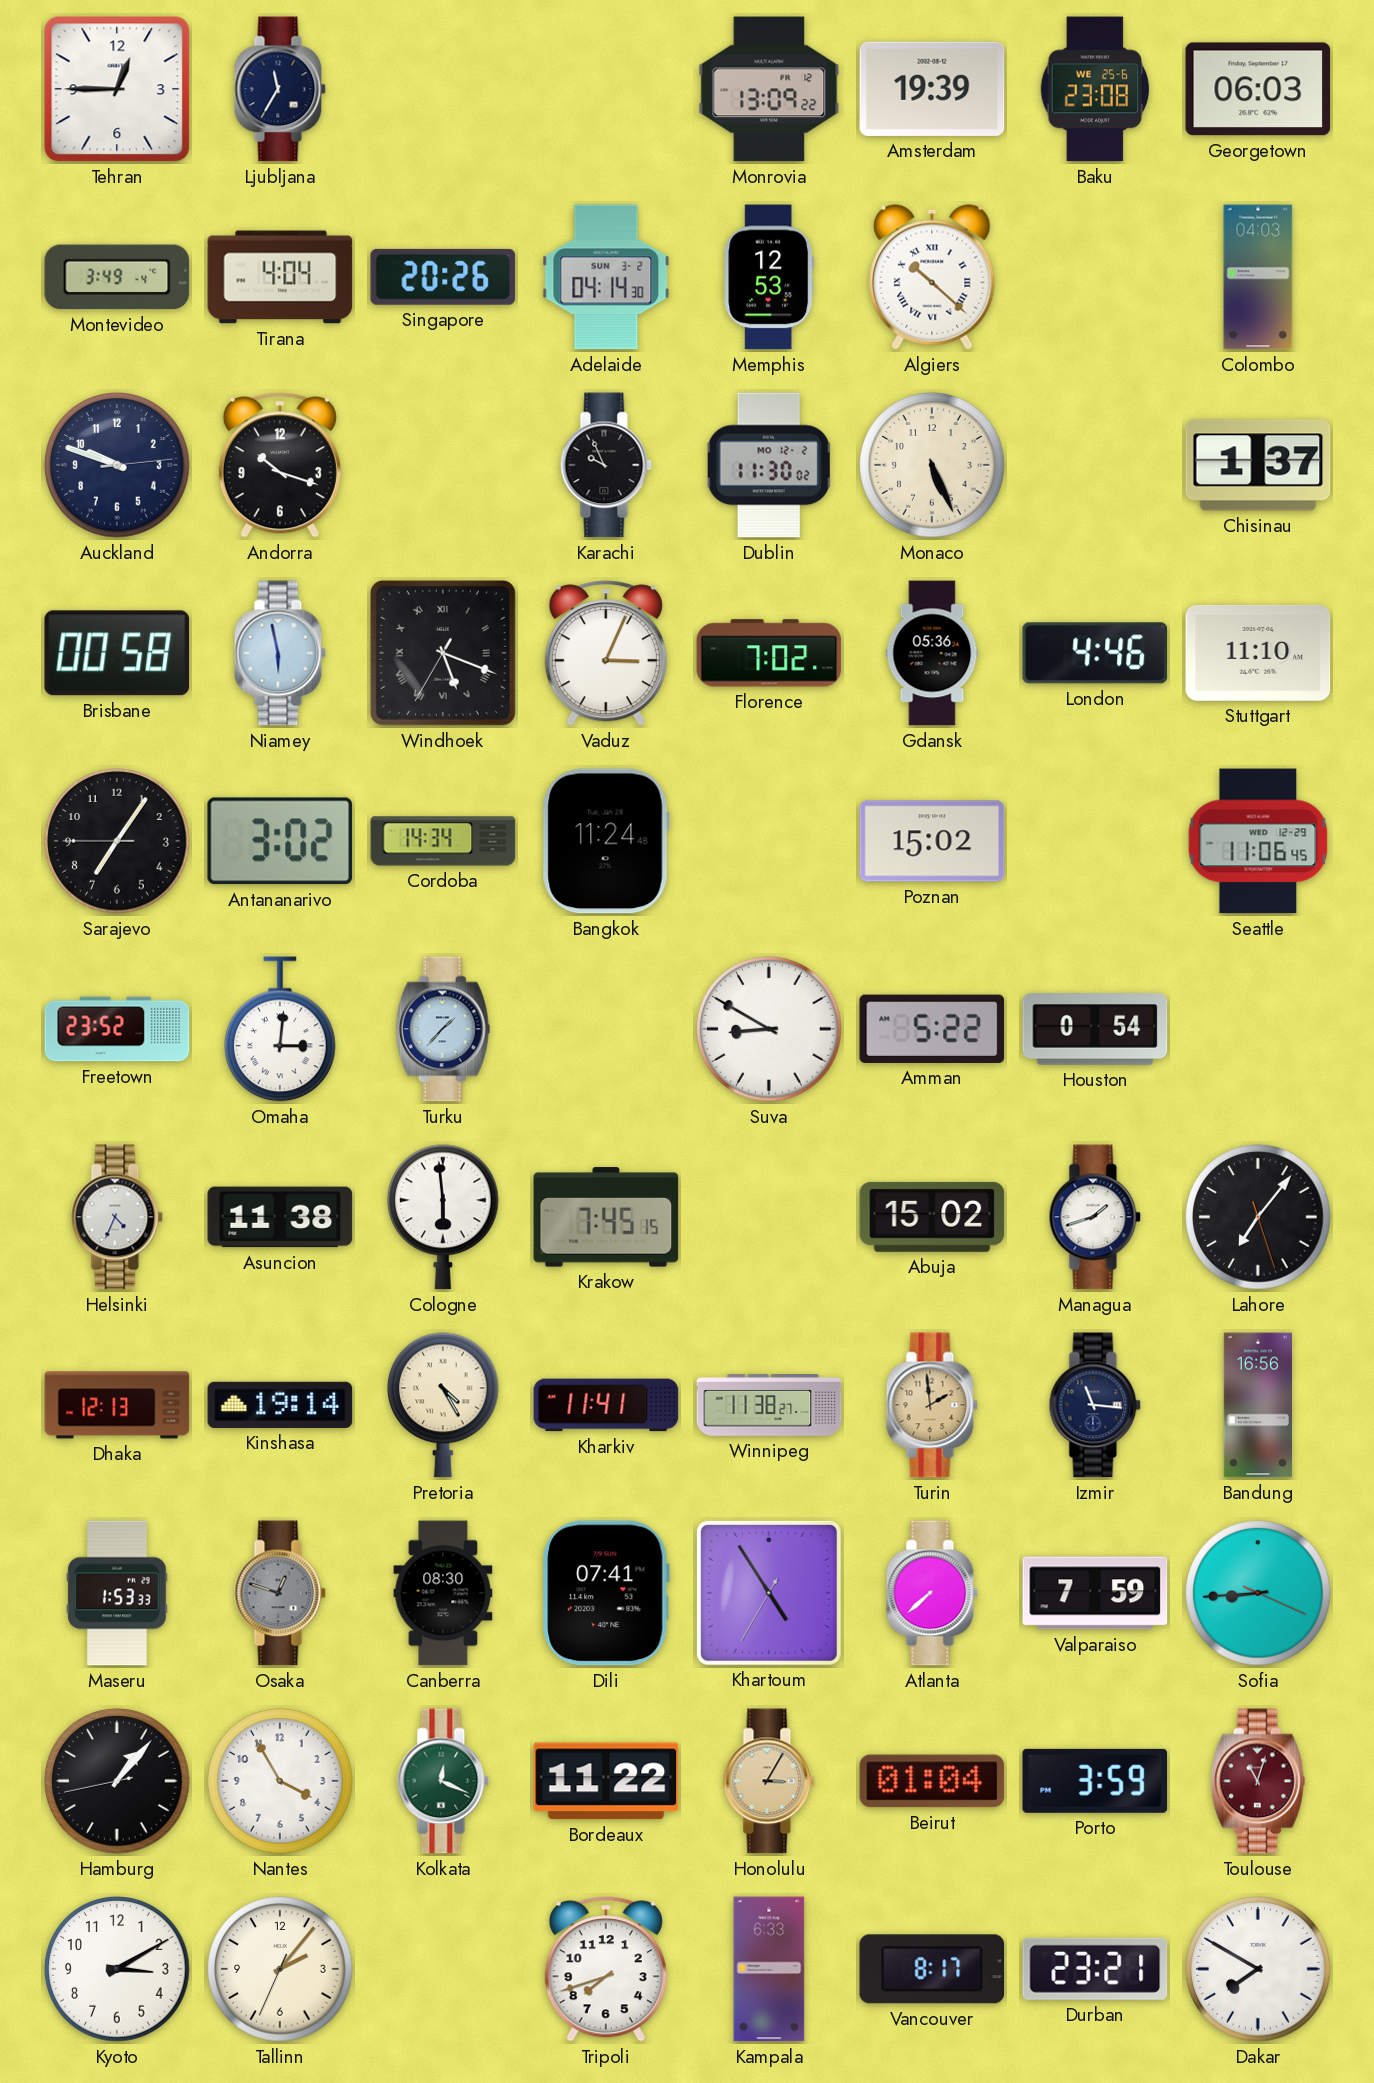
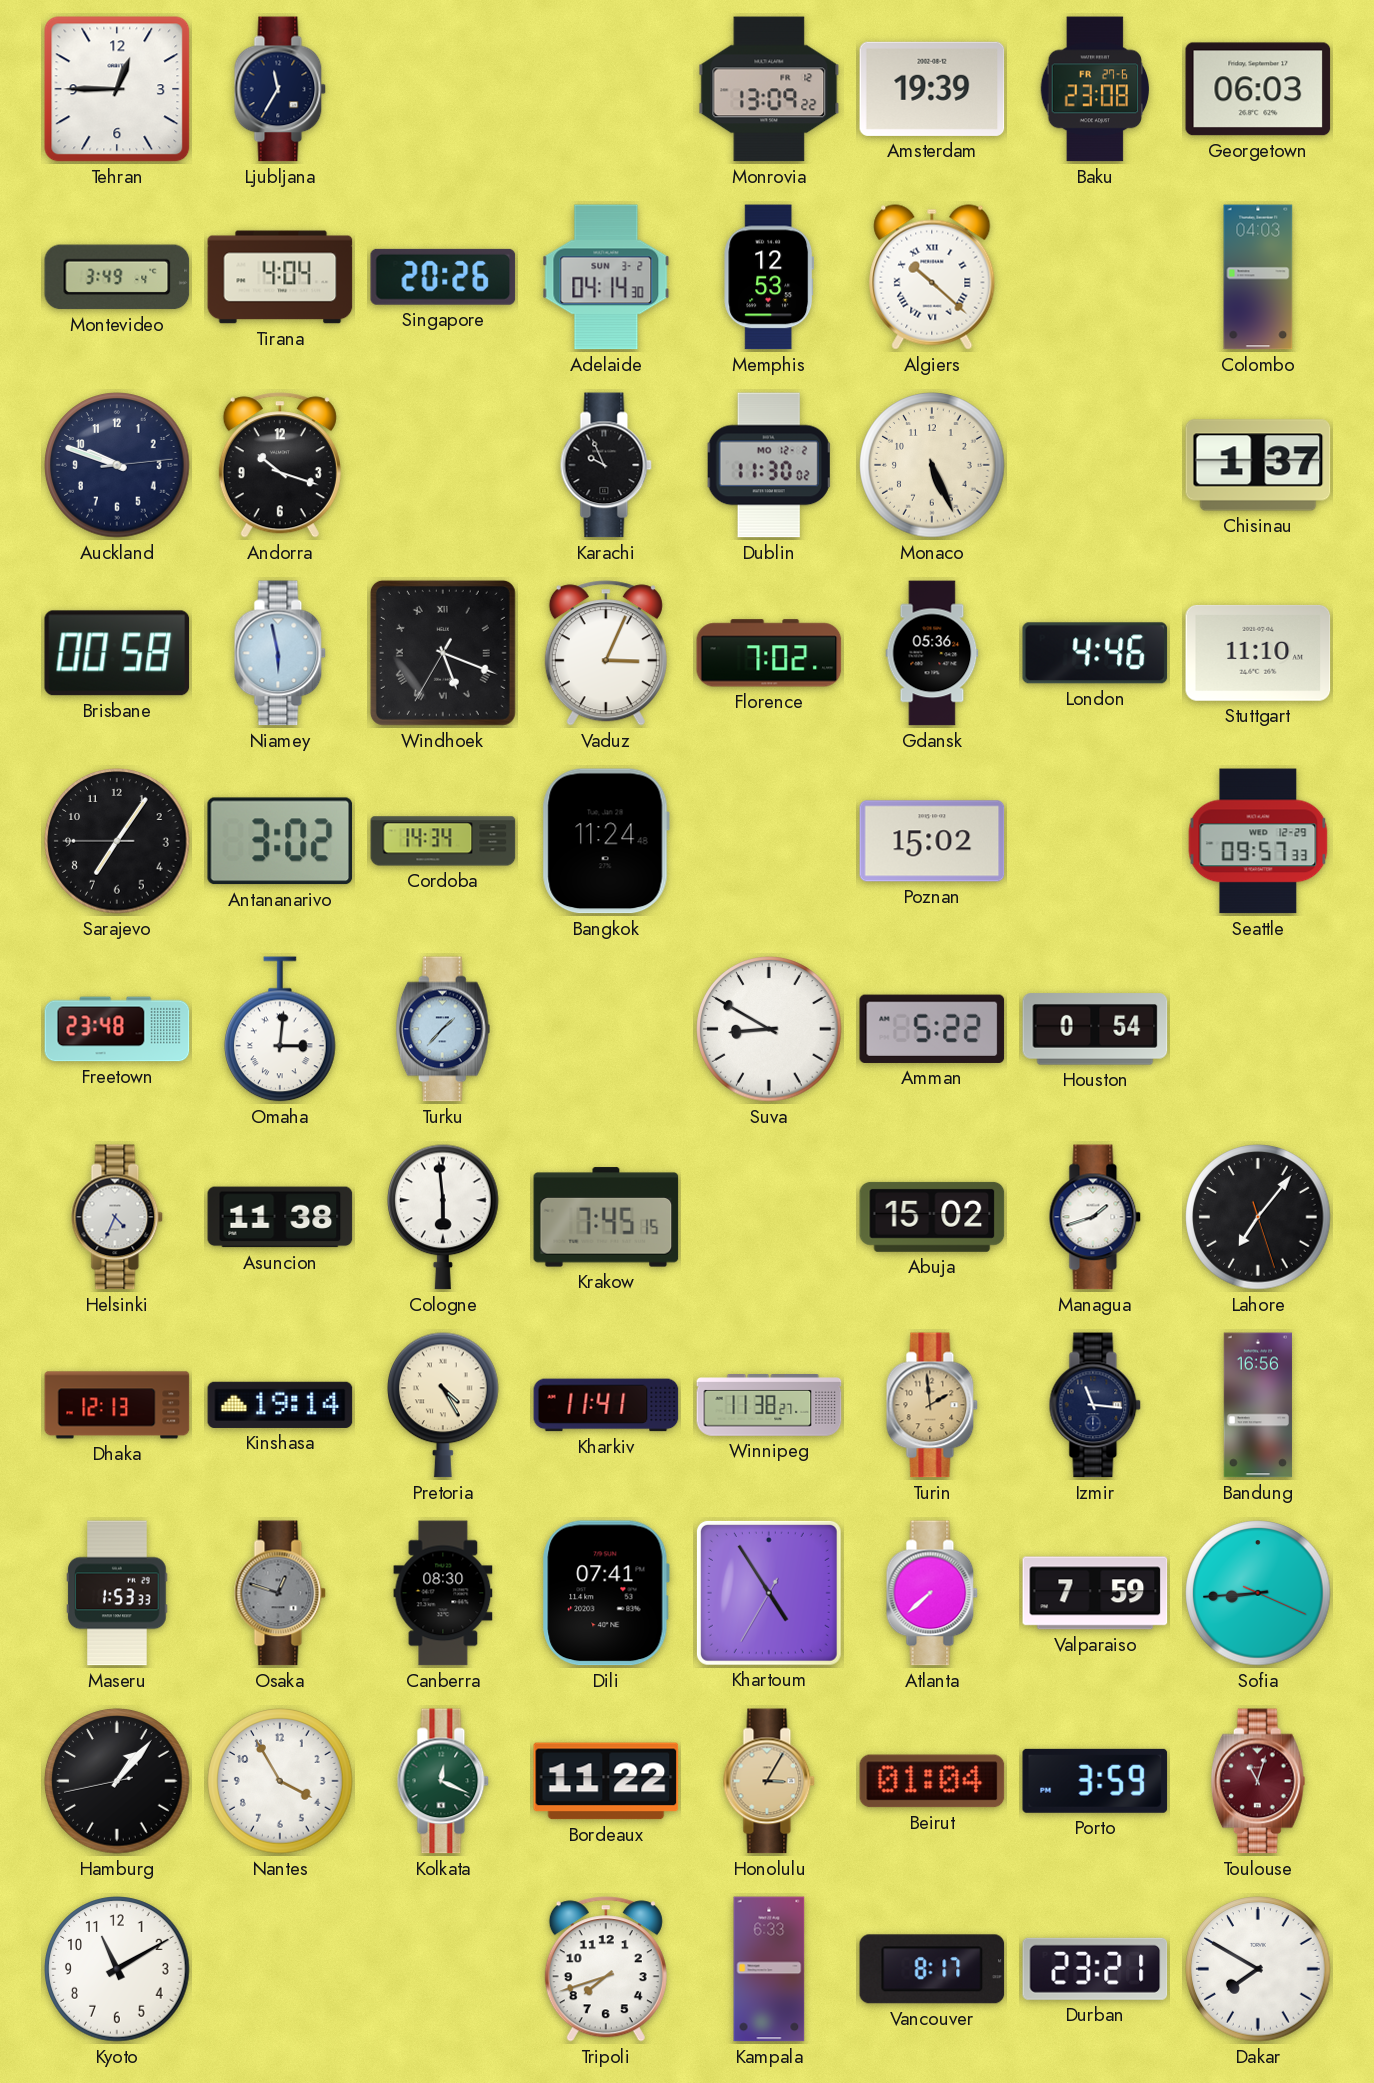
Baku date: WE 25-6 -> FR 27-6 (1095, 89)
Seattle: 11:06 -> 09:57 (1258, 841)
Freetown: 23:52 -> 23:48 (117, 1029)
Kyoto: 3:10 -> 11:10 (117, 1969)
Tallinn: 2:06 -> none (280, 1969)
